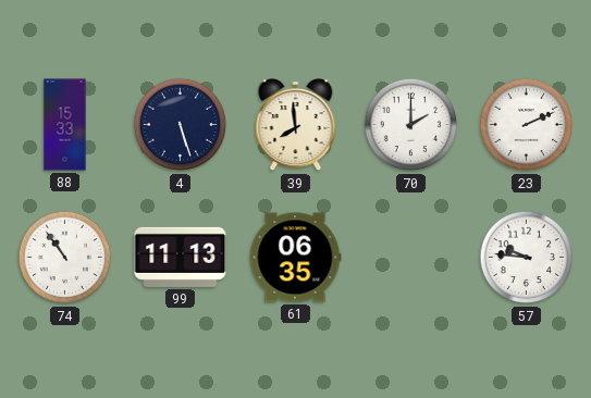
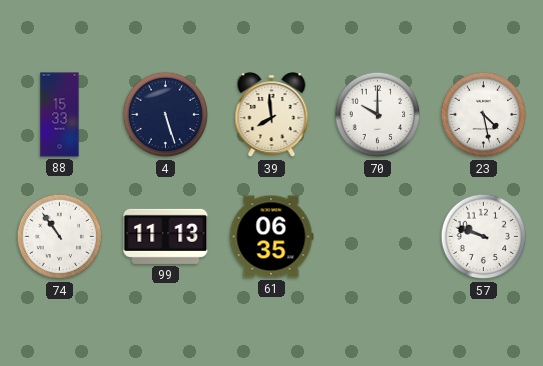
70: 2:00 -> 10:00 (378, 115)
23: 2:11 -> 4:28 (484, 115)
57: 9:46 -> 9:48 (484, 237)
